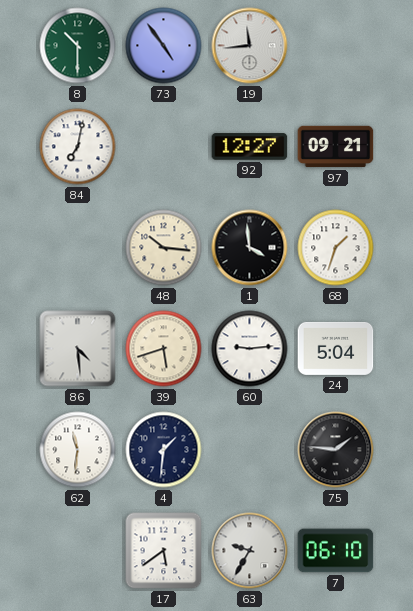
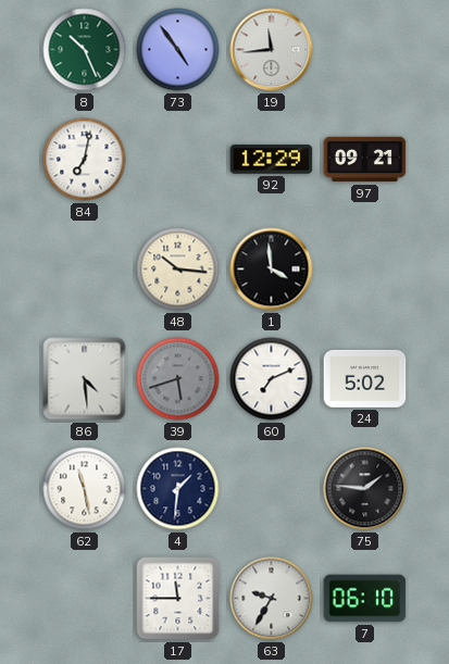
8: 10:30 -> 10:26 (85, 50)
92: 12:27 -> 12:29 (272, 160)
68: 1:33 -> none (336, 248)
39 dial: cream -> grey (178, 379)
60: 9:14 -> 7:11 (272, 379)
24: 5:04 -> 5:02 (365, 378)
62: 11:31 -> 11:28 (85, 489)
17: 5:39 -> 11:45 (178, 599)
